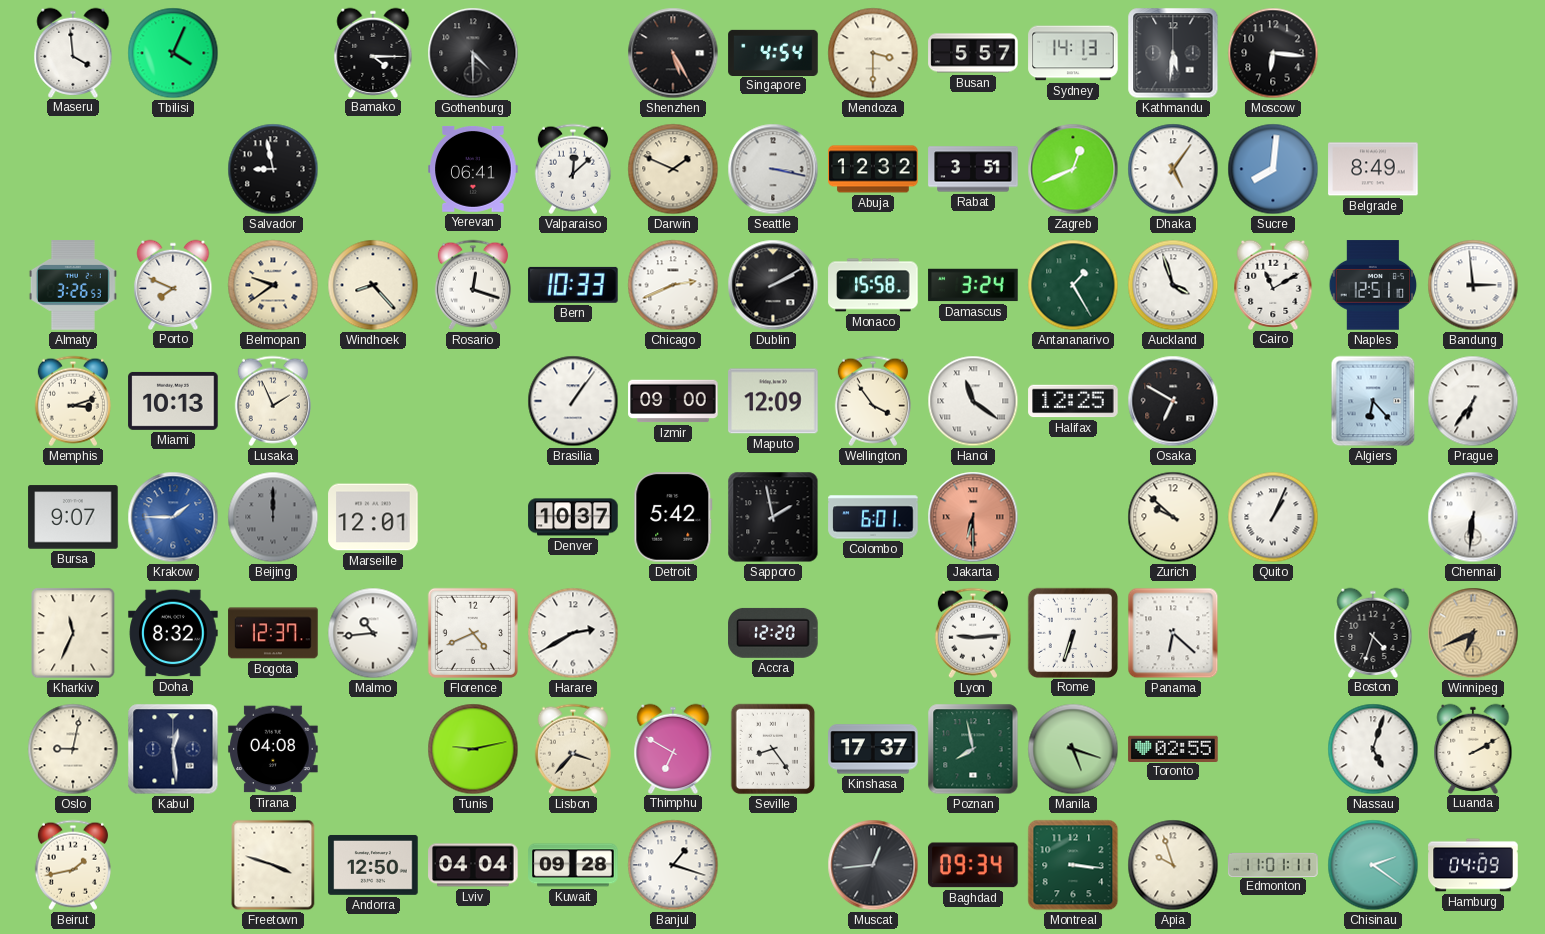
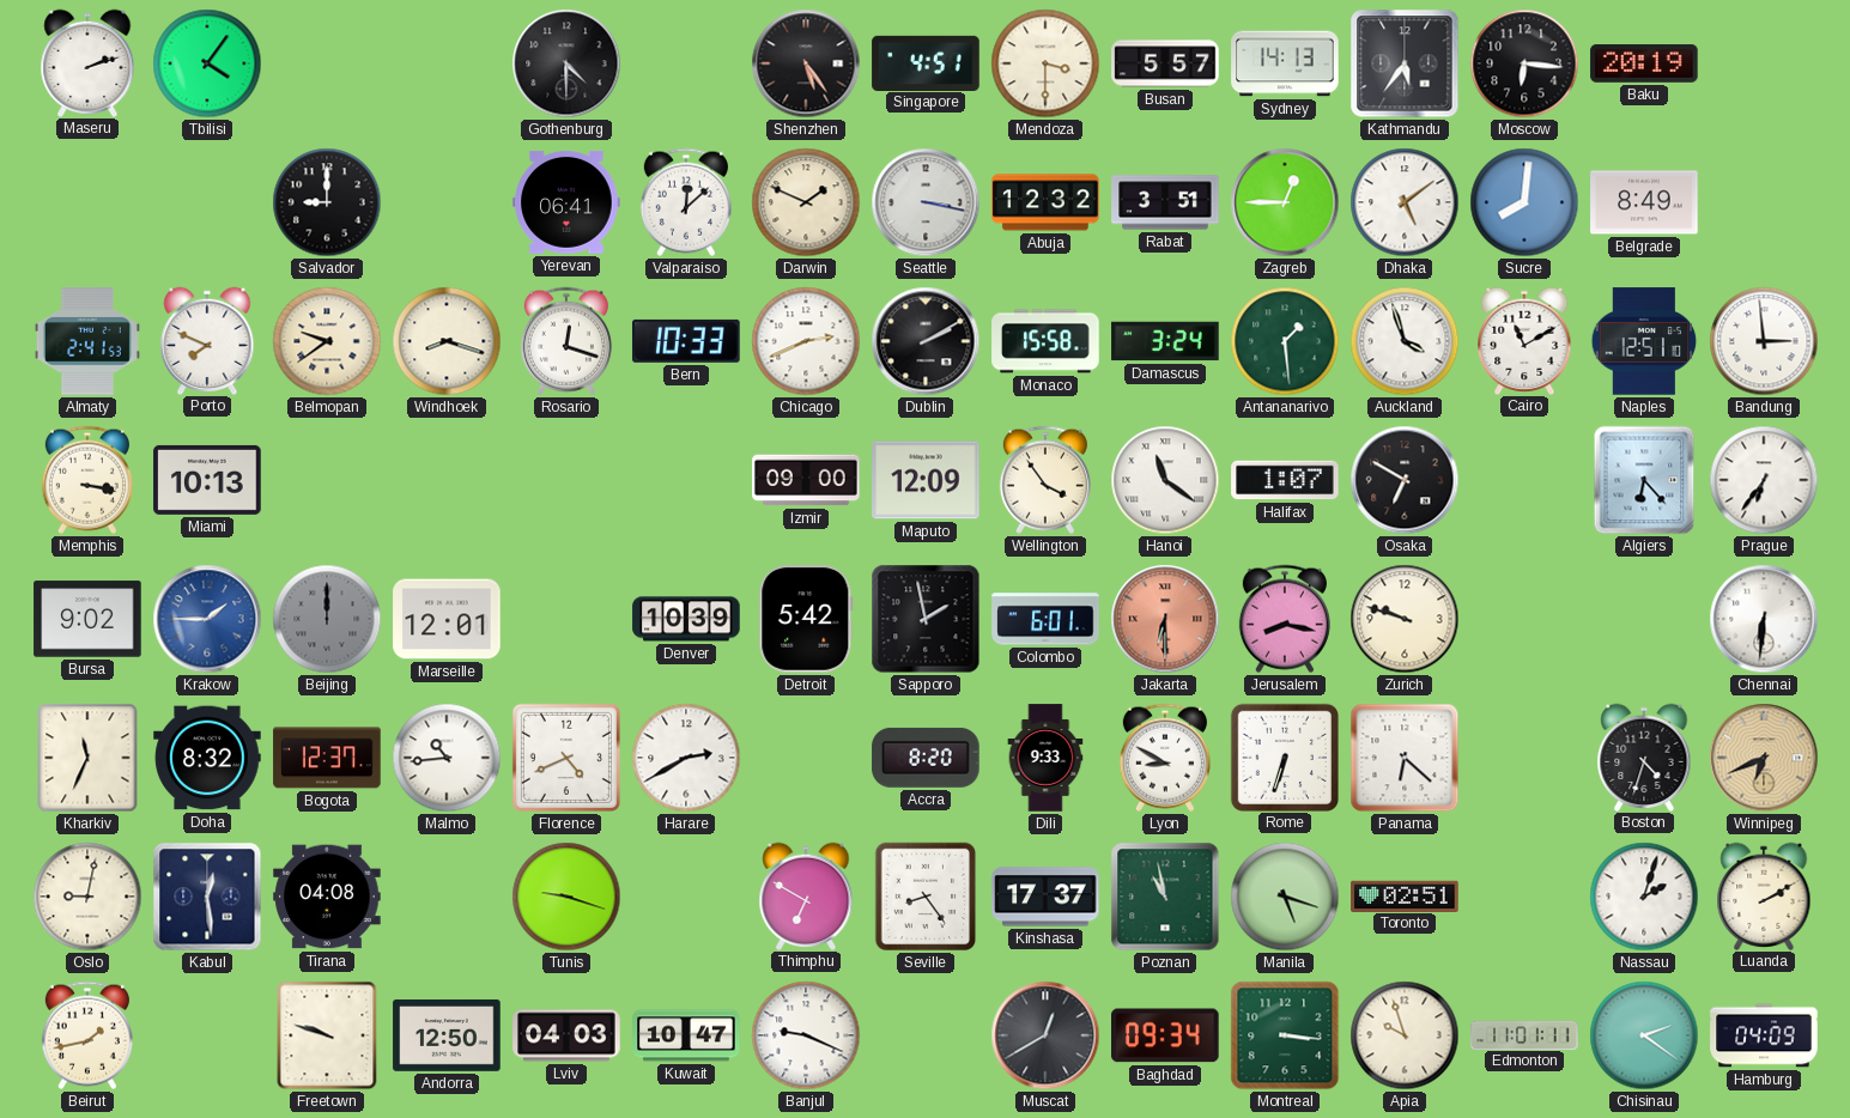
Maseru: 3:59 -> 2:12 (87, 62)
Tbilisi: 4:04 -> 4:06 (207, 63)
Bamako: 4:15 -> none (373, 52)
Shenzhen: 5:25 -> 5:24 (806, 63)
Singapore: 4:54 -> 4:51 (926, 62)
Kathmandu: 5:31 -> 5:36 (1405, 63)
Baku: none -> 20:19 (1644, 65)
Salvador: 8:58 -> 9:00 (327, 202)
Zagreb: 12:41 -> 12:45 (1285, 202)
Dhaka: 5:06 -> 5:09 (1405, 202)
Almaty: 3:26 -> 2:41 (87, 341)
Windhoek: 8:23 -> 8:18 (447, 341)
Antananarivo: 1:25 -> 1:29 (1285, 341)
Memphis: 3:12 -> 3:17 (87, 480)
Lusaka: 1:56 -> none (273, 401)
Brasilia: 1:06 -> none (573, 401)
Halifax: 12:25 -> 1:07 (1285, 480)
Bursa: 9:07 -> 9:02 (87, 619)
Denver: 10:37 -> 10:39 (686, 619)
Jerusalem: none -> 8:17 (1285, 619)
Zurich: 9:52 -> 9:48 (1405, 619)
Quito: 1:04 -> none (1273, 517)
Accra: 12:20 -> 8:20 (926, 758)
Dili: none -> 9:33 (1045, 758)
Lyon: 9:14 -> 8:50 (1165, 758)
Tunis: 9:13 -> 9:18 (566, 897)
Lisbon: 3:37 -> none (573, 749)
Poznan: 7:58 -> 10:58 (1165, 897)
Toronto: 02:55 -> 02:51 (1405, 895)
Nassau: 5:03 -> 2:03 (1644, 897)
Freetown: 3:48 -> 9:48 (327, 1035)
Lviv: 04:04 -> 04:03 (566, 1035)
Kuwait: 09:28 -> 10:47 (686, 1035)
Banjul: 1:18 -> 9:19 (806, 1035)
Muscat: 12:44 -> 12:40 (1045, 1035)
